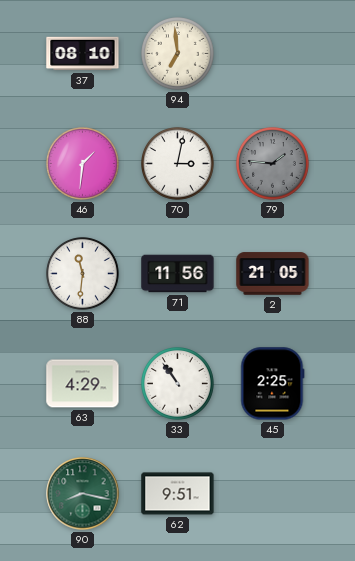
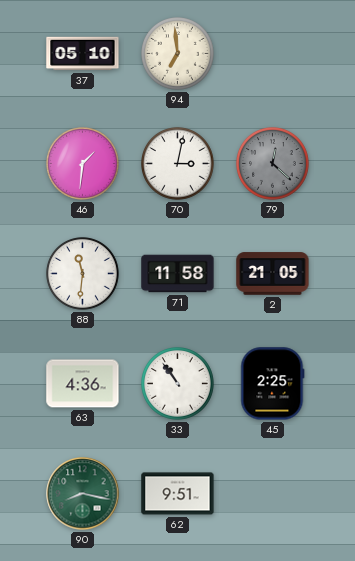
37: 08:10 -> 05:10 (83, 54)
79: 1:46 -> 12:22 (273, 164)
71: 11:56 -> 11:58 (178, 274)
63: 4:29 -> 4:36 (83, 384)
